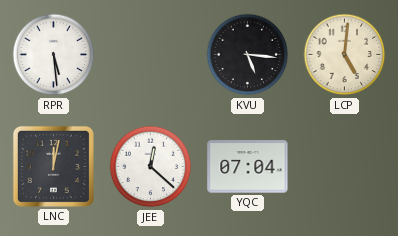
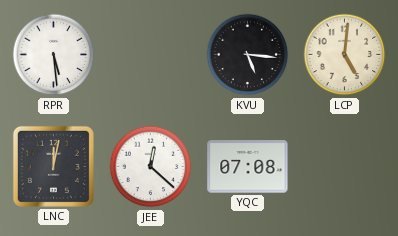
YQC: 07:04 -> 07:08 (248, 167)
